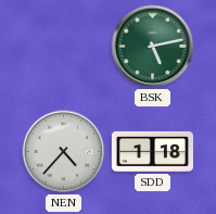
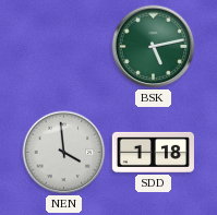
NEN: 4:37 -> 3:59 (64, 153)
